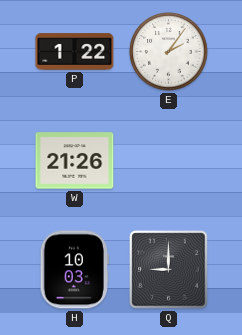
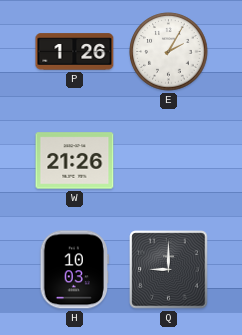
P: 1:22 -> 1:26 (75, 52)
E: 2:06 -> 2:05 (169, 52)
